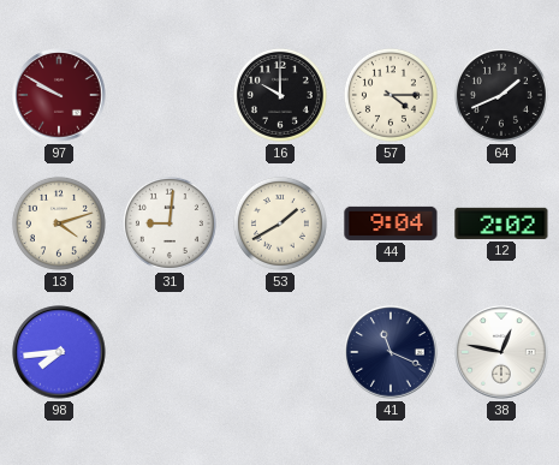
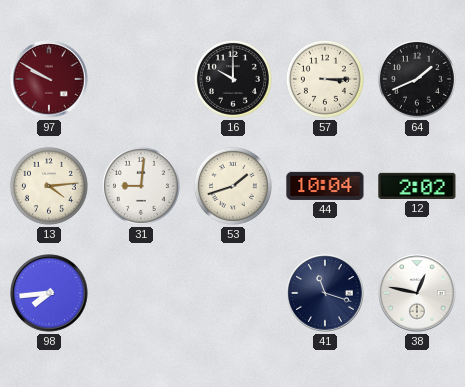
57: 4:15 -> 3:15 (325, 79)
13: 4:12 -> 4:14 (49, 186)
53: 1:40 -> 1:42 (233, 186)
44: 9:04 -> 10:04 (325, 186)
41: 11:19 -> 11:18 (325, 293)
